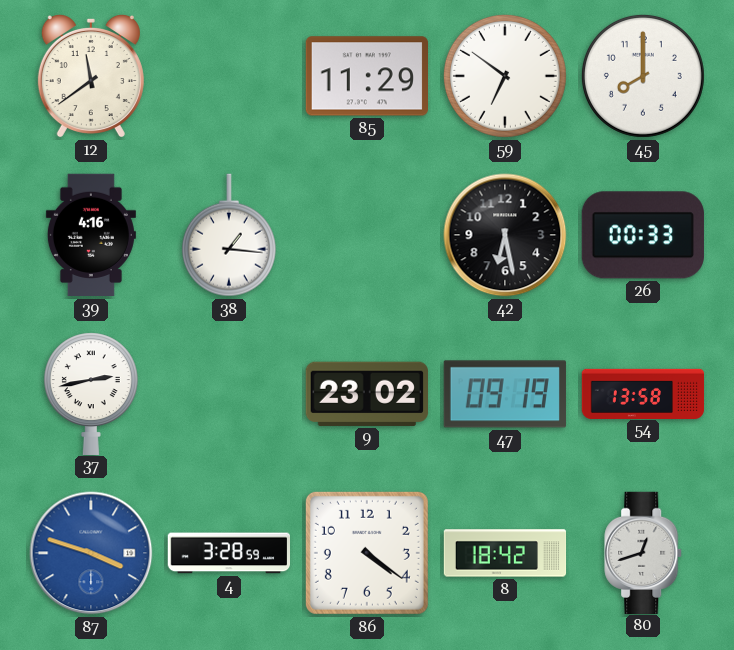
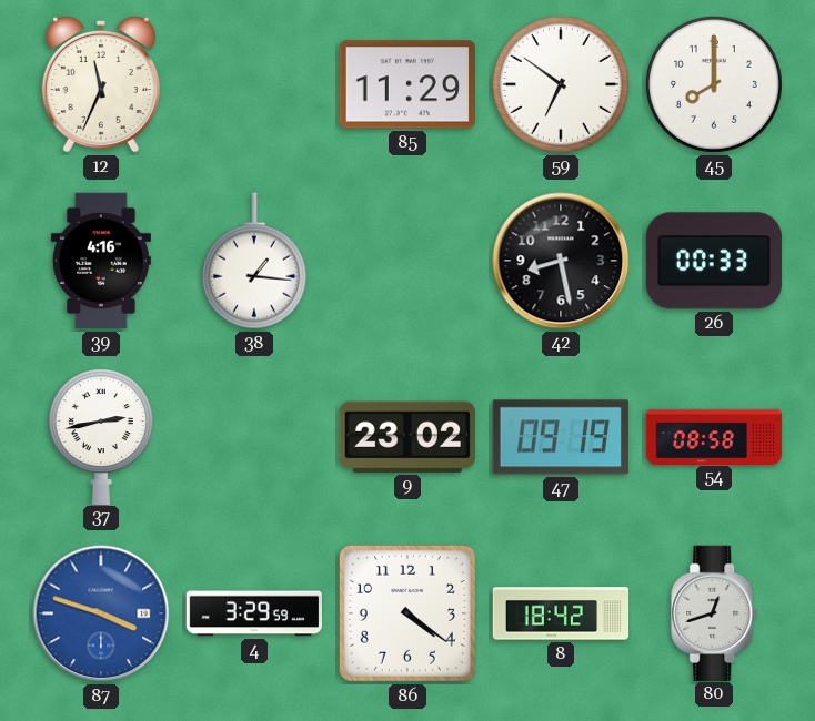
12: 11:39 -> 11:34 (101, 84)
42: 6:28 -> 8:28 (561, 261)
54: 13:58 -> 08:58 (714, 436)
4: 3:28 -> 3:29 (253, 613)
